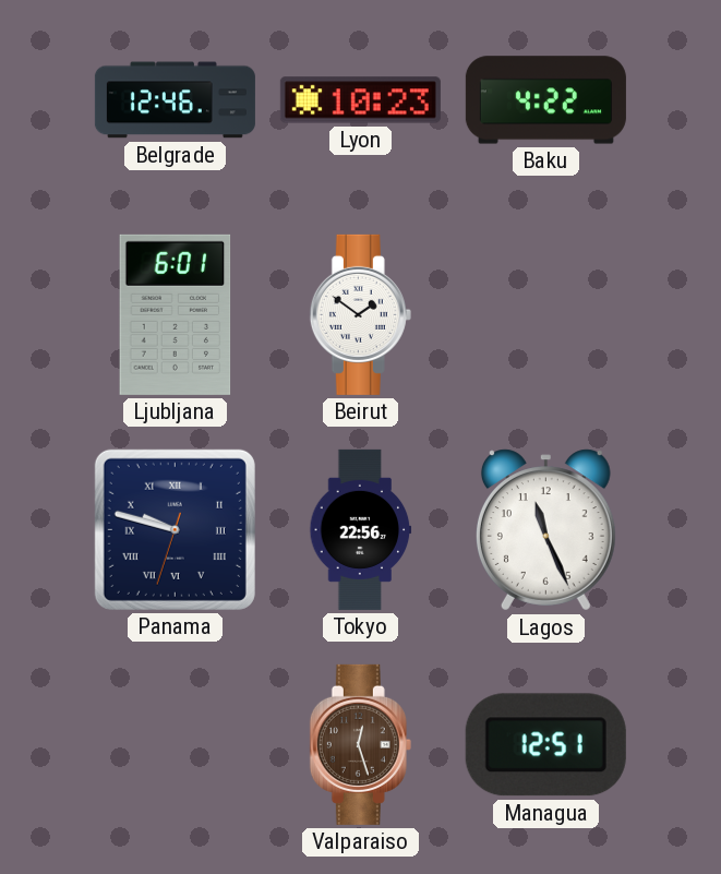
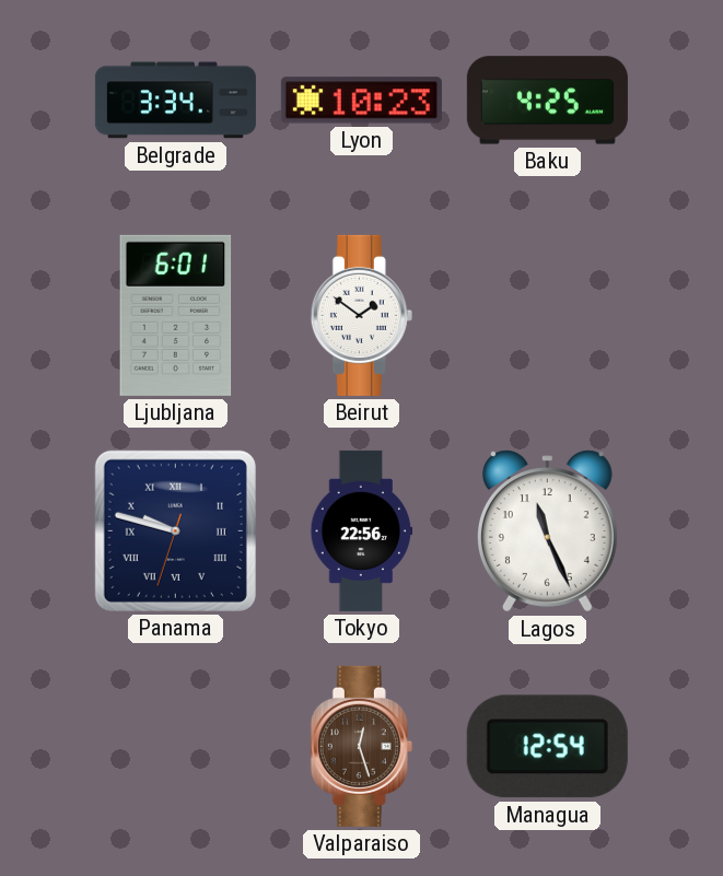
Belgrade: 12:46 -> 3:34 (175, 101)
Baku: 4:22 -> 4:25 (547, 101)
Managua: 12:51 -> 12:54 (547, 747)
